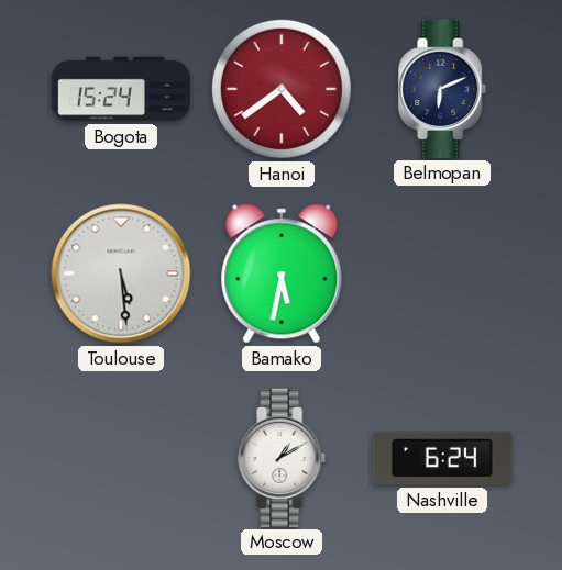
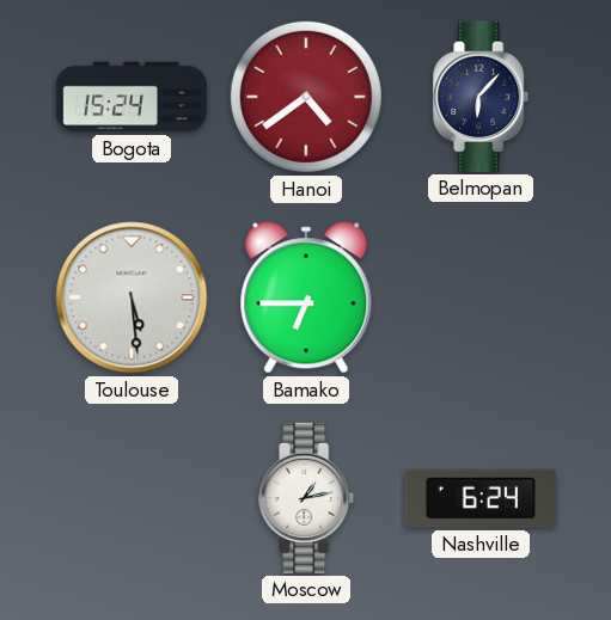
Belmopan: 6:11 -> 6:07 (482, 97)
Bamako: 5:32 -> 6:45 (306, 297)
Moscow: 1:10 -> 1:13 (307, 498)
